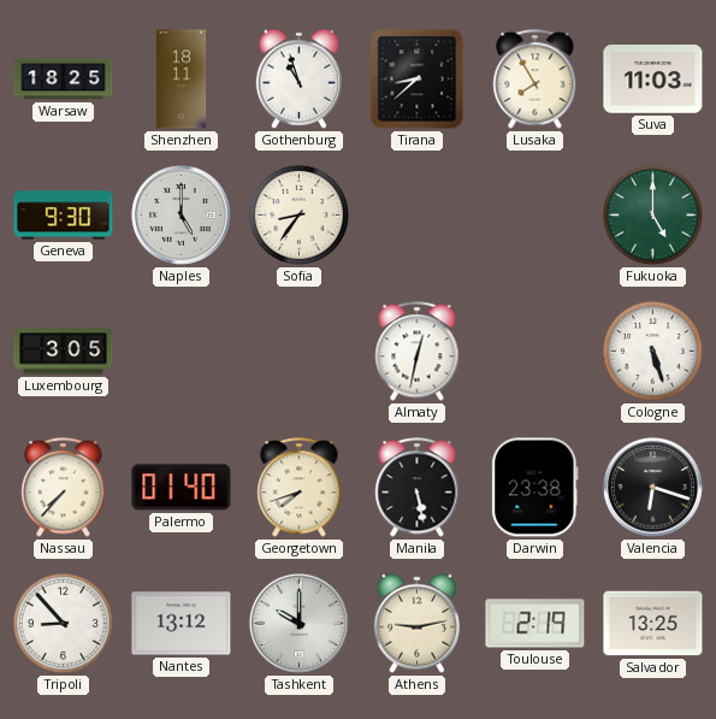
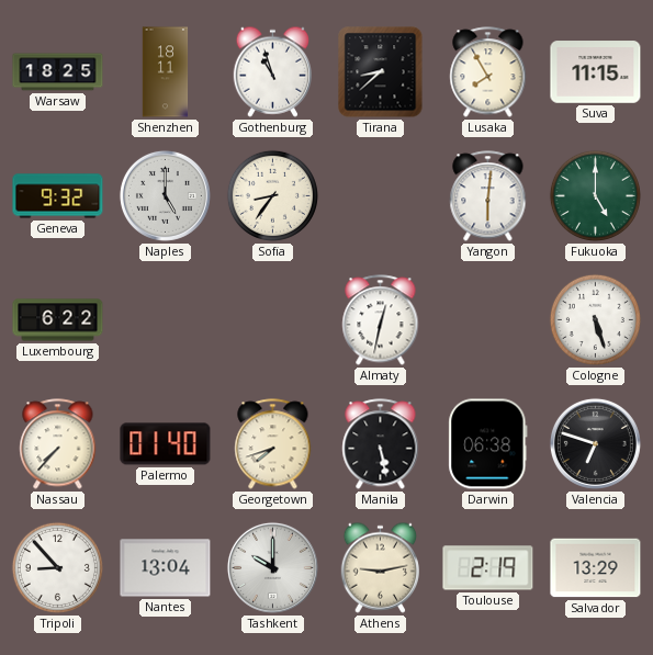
Suva: 11:03 -> 11:15 (596, 72)
Geneva: 9:30 -> 9:32 (58, 196)
Yangon: none -> 6:01 (488, 196)
Luxembourg: 3:05 -> 6:22 (58, 320)
Darwin: 23:38 -> 06:38 (488, 444)
Valencia: 6:18 -> 6:48 (595, 443)
Nantes: 13:12 -> 13:04 (166, 568)
Salvador: 13:25 -> 13:29 (596, 568)
